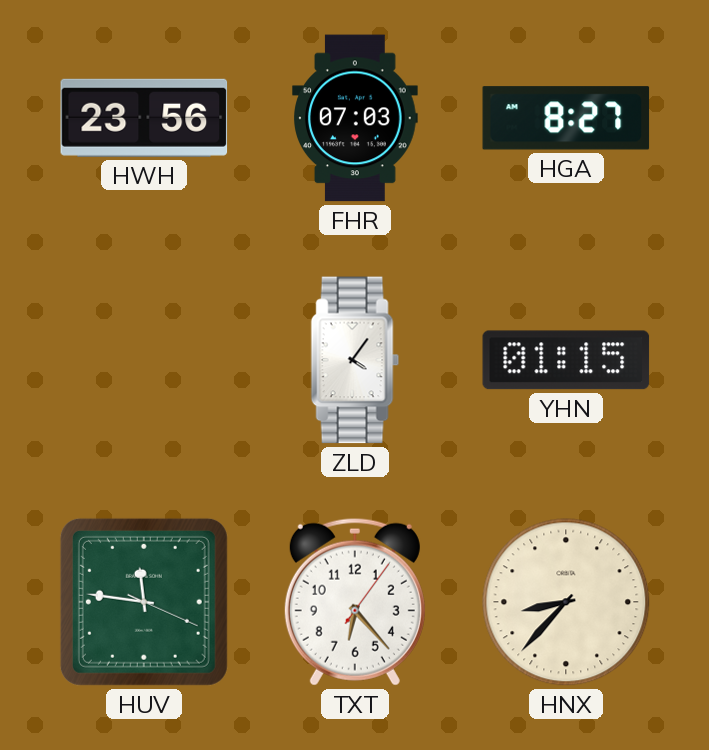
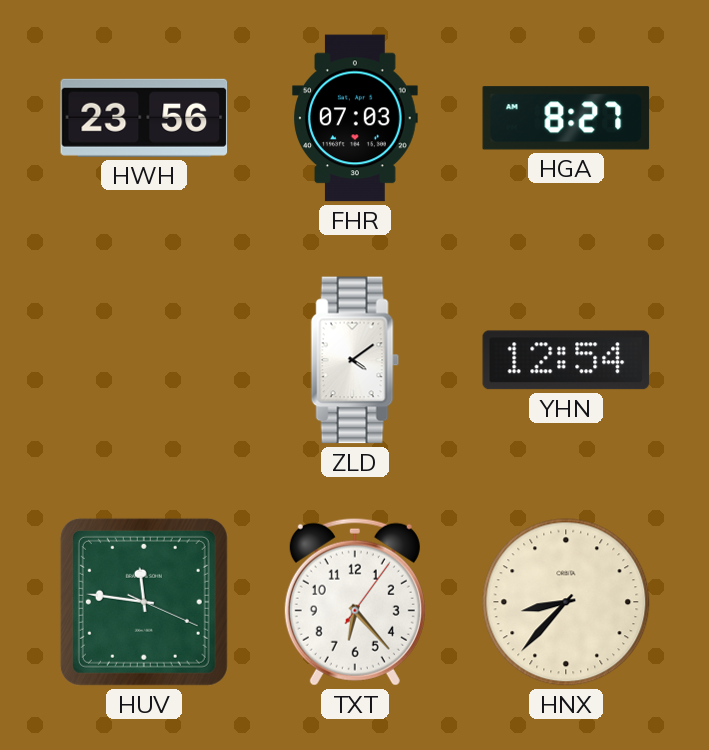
ZLD: 4:06 -> 4:09 (355, 360)
YHN: 01:15 -> 12:54 (566, 360)
